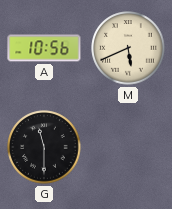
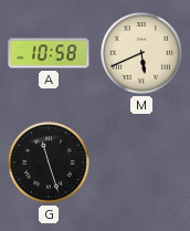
A: 10:56 -> 10:58 (49, 53)
G: 11:30 -> 11:27 (49, 162)
